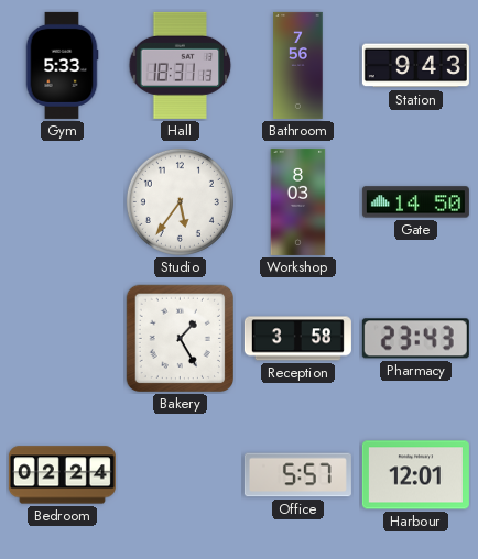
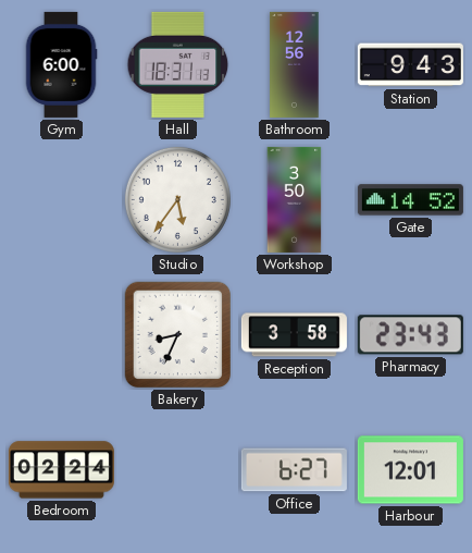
Gym: 5:33 -> 6:00 (61, 64)
Bathroom: 7:56 -> 12:56 (295, 64)
Workshop: 8:03 -> 3:50 (295, 199)
Gate: 14:50 -> 14:52 (410, 200)
Bakery: 1:25 -> 8:34 (178, 335)
Office: 5:57 -> 6:27 (294, 470)
